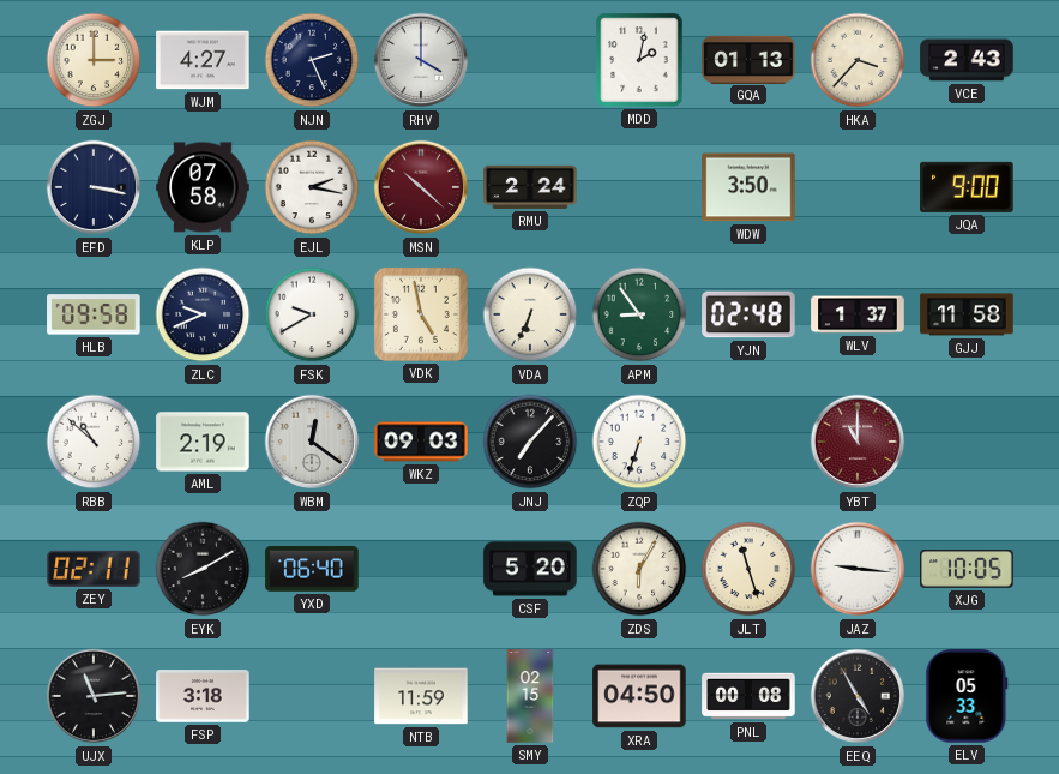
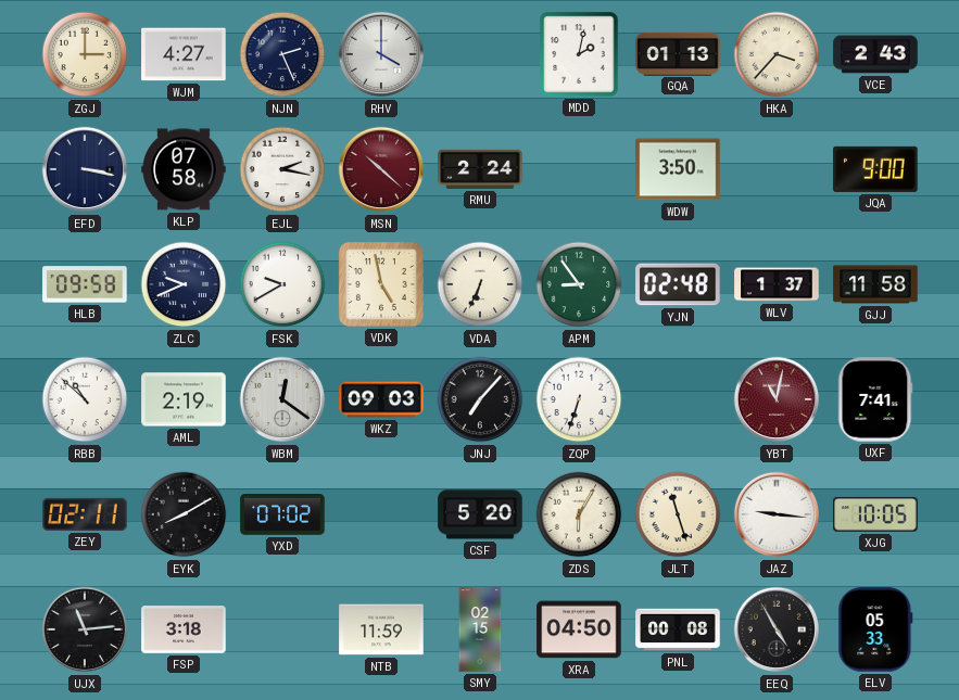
YBT: 11:00 -> 11:02 (777, 399)
UXF: none -> 7:41 (875, 399)
YXD: 06:40 -> 07:02 (282, 516)
